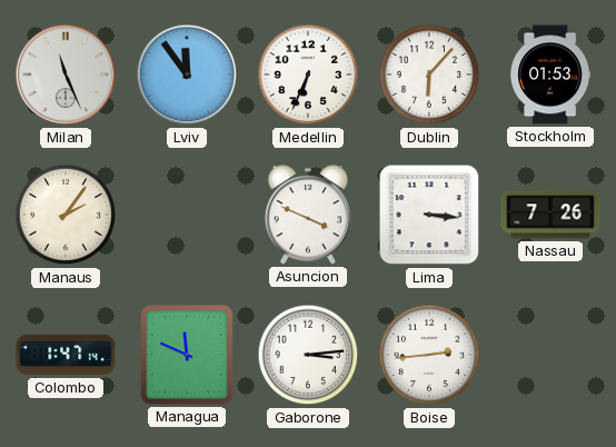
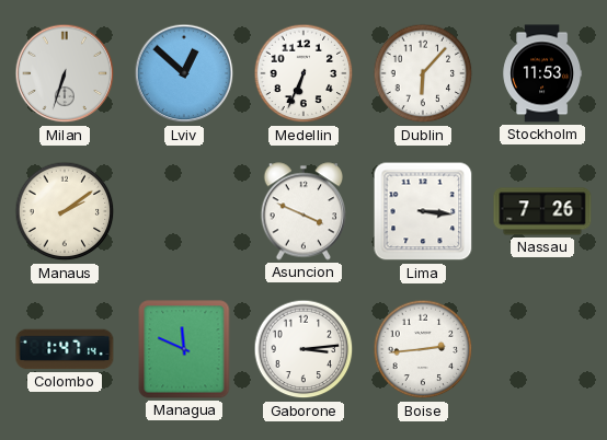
Milan: 11:26 -> 6:33 (65, 73)
Lviv: 11:54 -> 12:52 (184, 73)
Stockholm: 01:53 -> 11:53 (542, 73)
Manaus: 2:06 -> 2:09 (65, 211)
